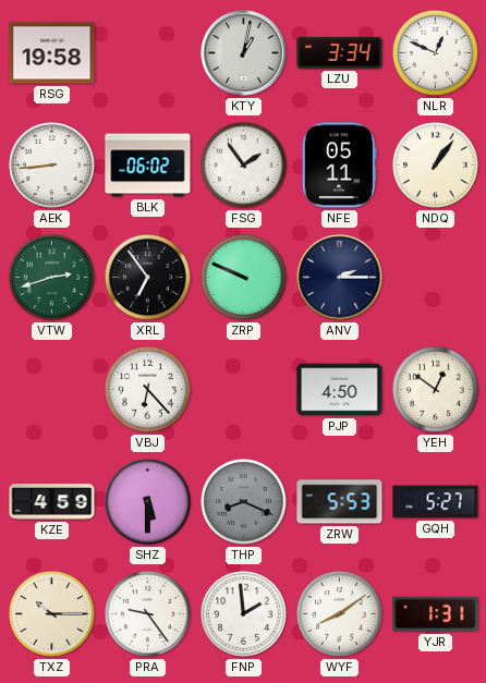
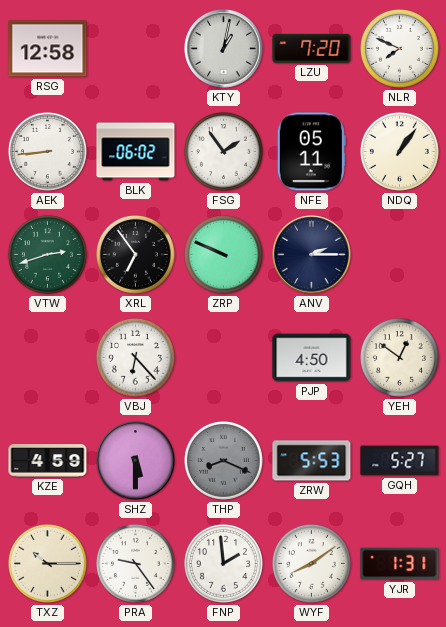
RSG: 19:58 -> 12:58 (48, 49)
LZU: 3:34 -> 7:20 (312, 48)
NLR: 12:49 -> 7:49 (399, 48)
